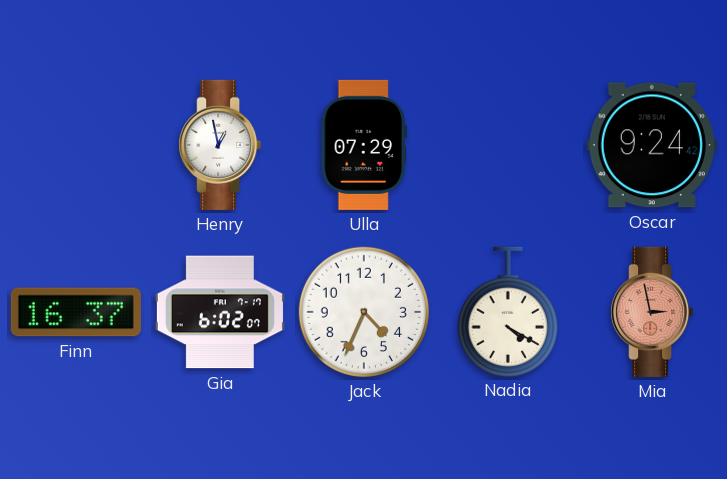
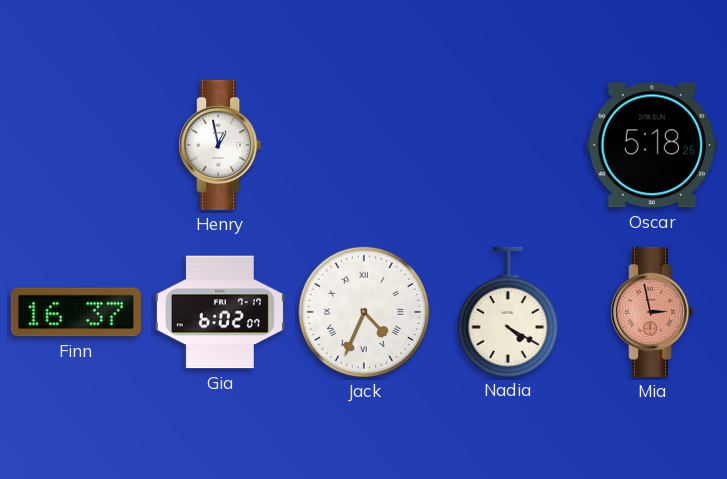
Ulla: 07:29 -> none (364, 145)
Oscar: 9:24 -> 5:18 (652, 145)
Jack numerals: Arabic -> Roman (364, 312)
